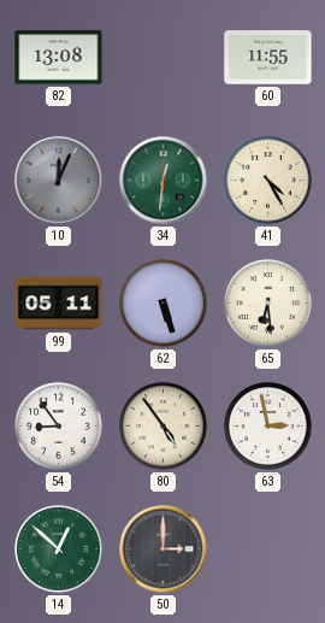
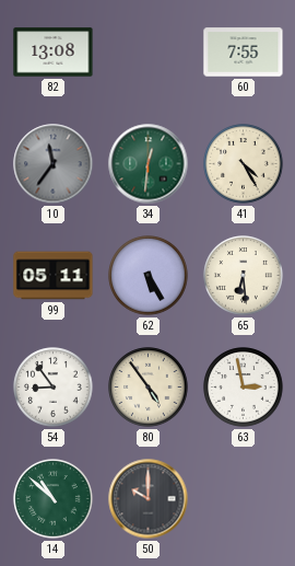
60: 11:55 -> 7:55 (244, 53)
10: 12:04 -> 11:36 (54, 164)
62: 5:27 -> 5:25 (149, 276)
14: 12:52 -> 10:52 (54, 499)
50: 3:00 -> 10:00 (149, 499)
